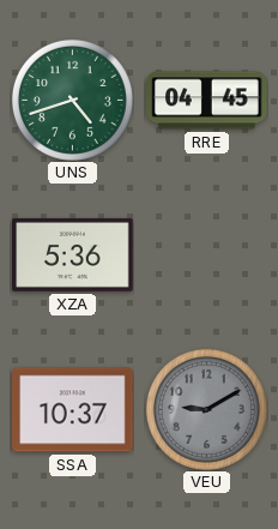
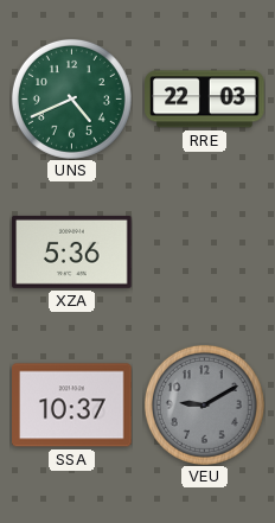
UNS: 4:42 -> 4:41 (71, 98)
RRE: 04:45 -> 22:03 (205, 100)
